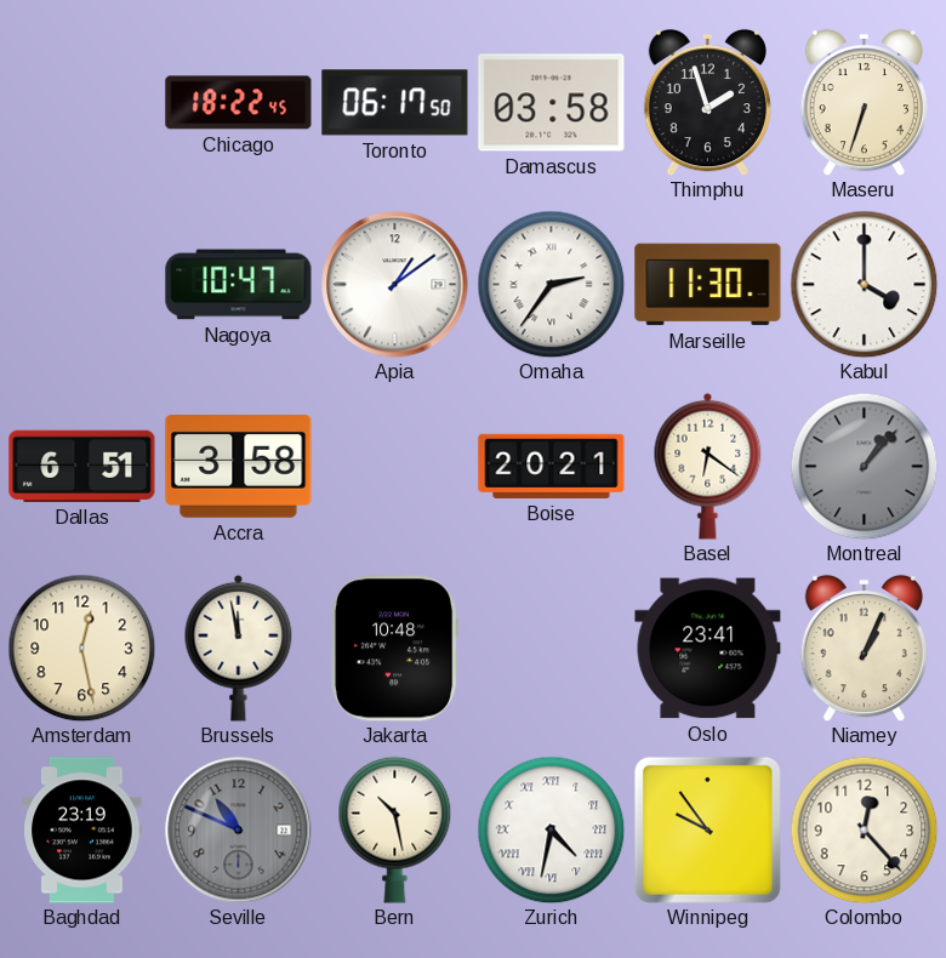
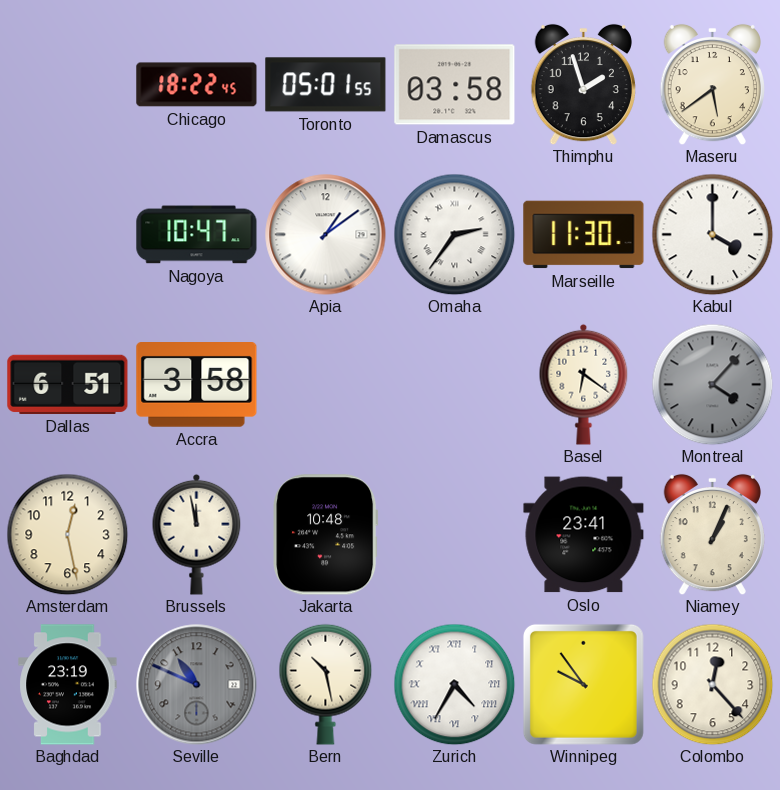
Toronto: 06:17 -> 05:01 (326, 85)
Maseru: 6:33 -> 5:39 (712, 84)
Boise: 20:21 -> none (552, 466)
Montreal: 1:07 -> 4:07 (712, 384)
Zurich: 4:32 -> 4:35 (454, 684)
